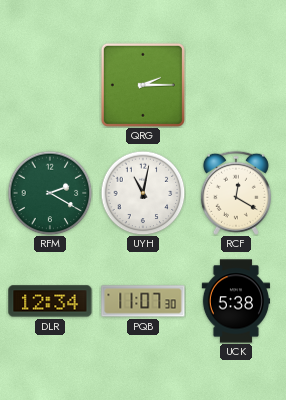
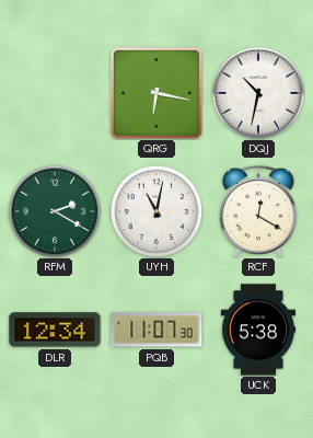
QRG: 2:15 -> 6:17 (156, 93)
DQJ: none -> 10:32 (258, 93)
